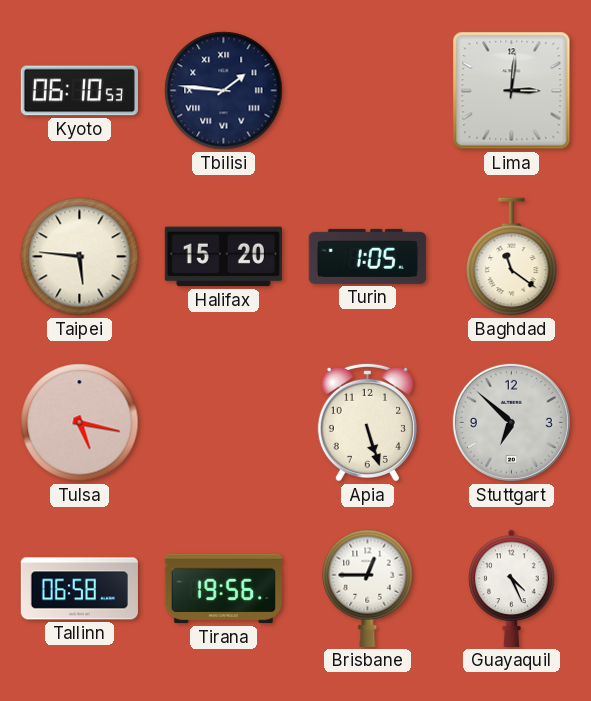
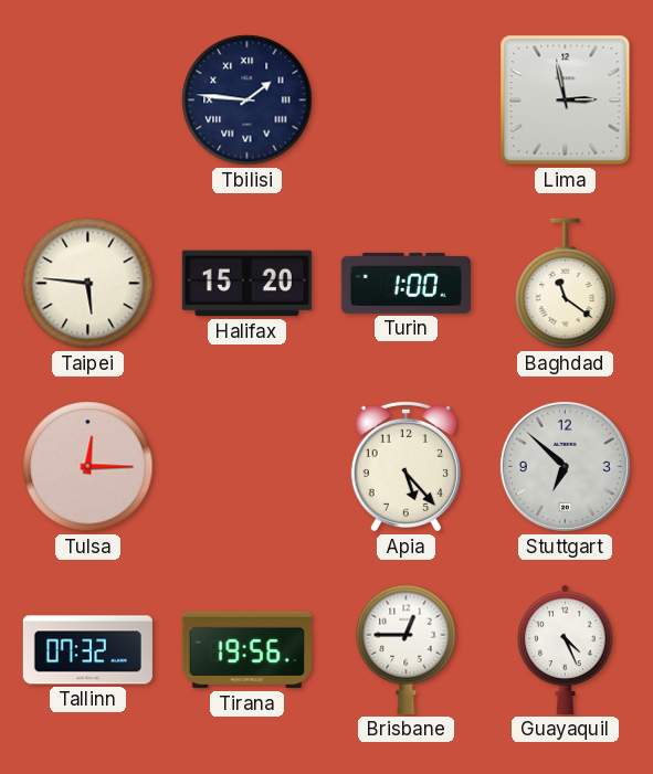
Kyoto: 06:10 -> none (79, 91)
Lima: 3:01 -> 2:58 (566, 100)
Turin: 1:05 -> 1:00 (406, 283)
Tulsa: 5:17 -> 12:15 (88, 467)
Apia: 5:27 -> 5:23 (406, 466)
Tallinn: 06:58 -> 07:32 (87, 650)
